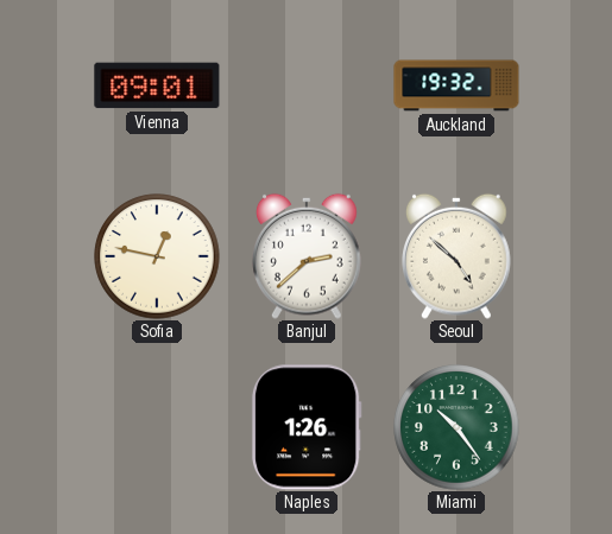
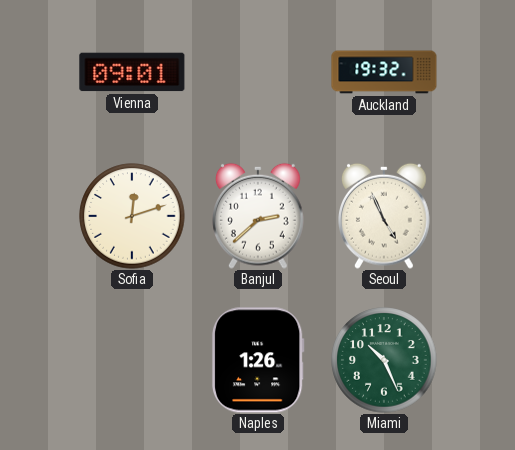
Sofia: 12:47 -> 12:12 (132, 216)
Seoul: 4:52 -> 4:56 (385, 216)
Miami: 10:24 -> 10:26 (384, 360)
